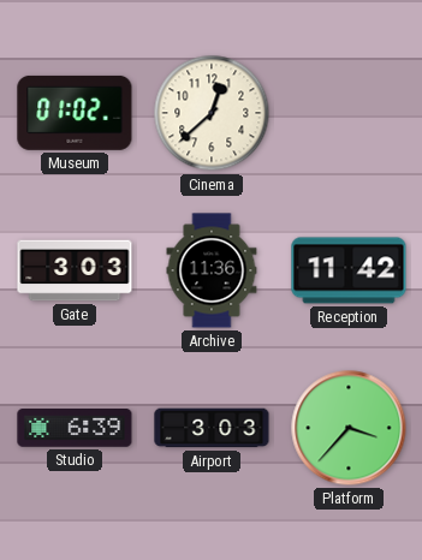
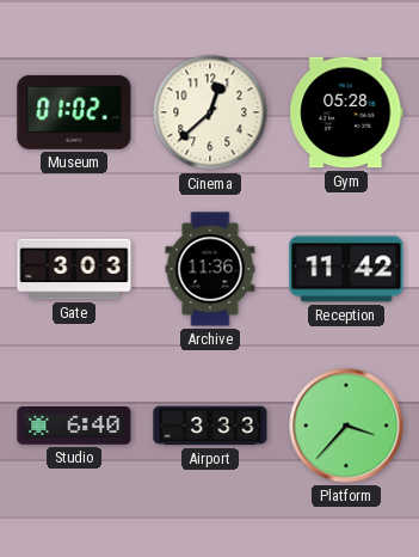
Gym: none -> 05:28 (346, 112)
Studio: 6:39 -> 6:40 (74, 427)
Airport: 3:03 -> 3:33 (210, 426)
